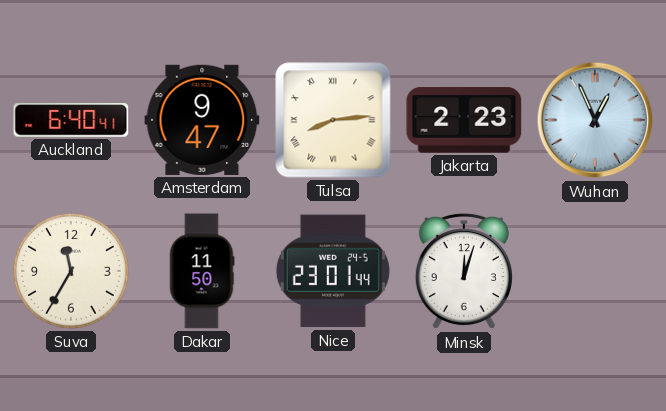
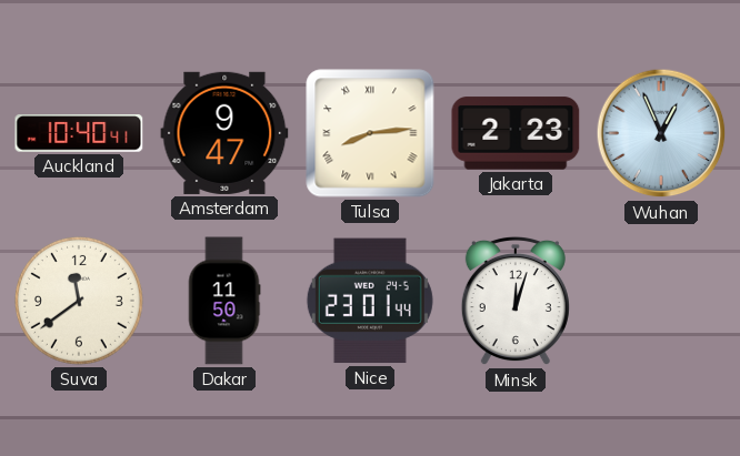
Auckland: 6:40 -> 10:40 (79, 133)
Suva: 11:35 -> 11:39 (79, 301)
